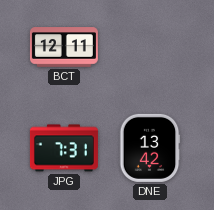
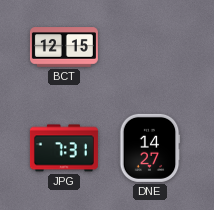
BCT: 12:11 -> 12:15 (64, 47)
DNE: 13:42 -> 14:27 (150, 148)
